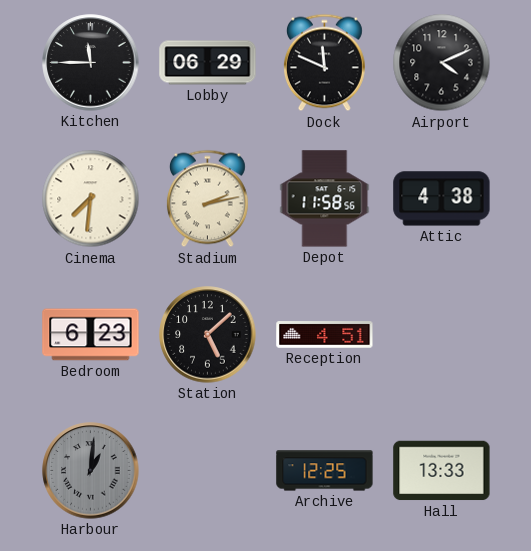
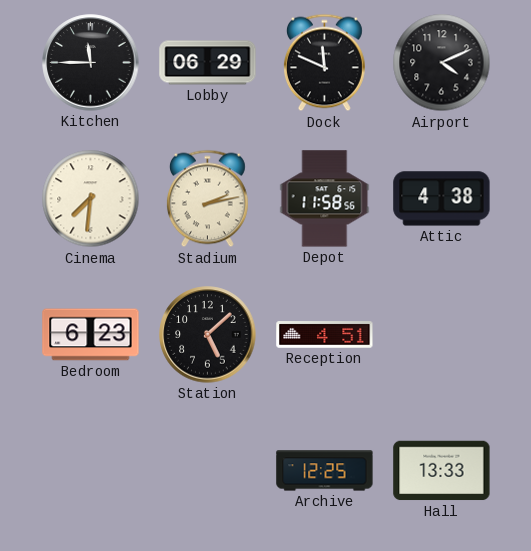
Harbour: 1:01 -> none (91, 471)
